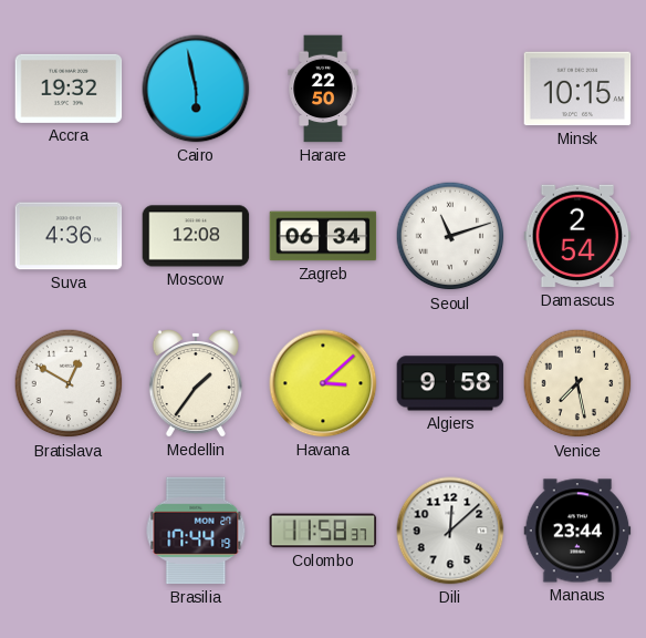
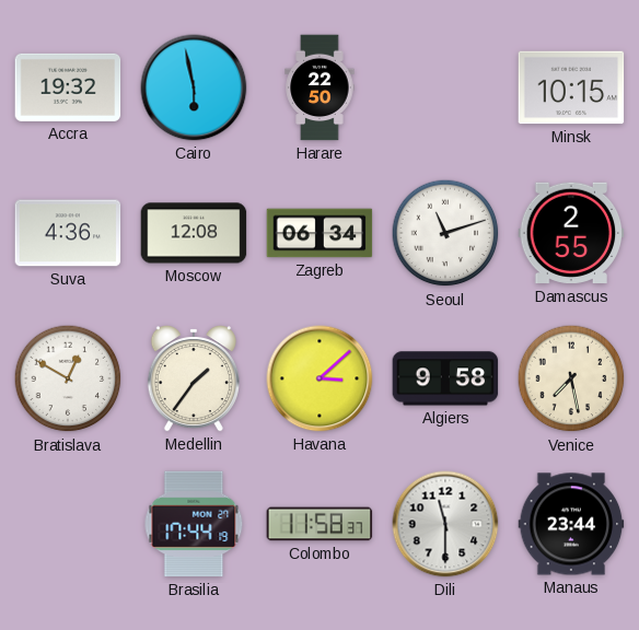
Damascus: 2:54 -> 2:55 (571, 233)
Dili: 12:08 -> 11:30 (445, 524)
